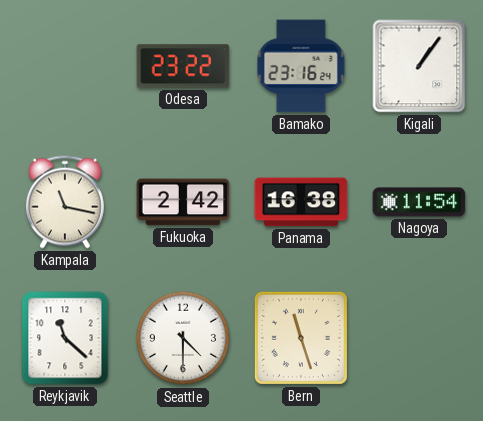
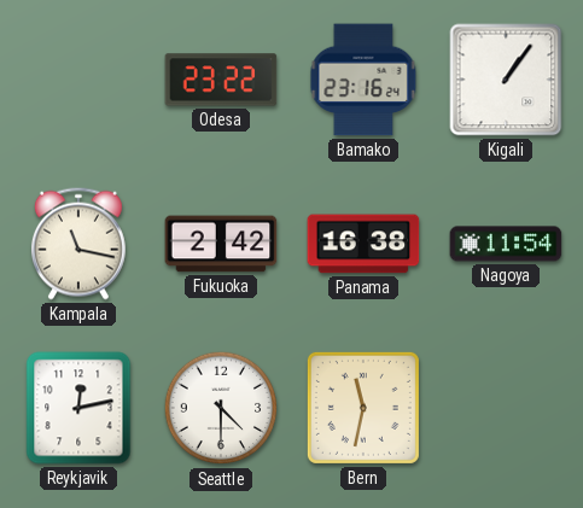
Reykjavik: 11:22 -> 12:13 (78, 408)
Bern: 11:27 -> 11:32 (363, 408)
